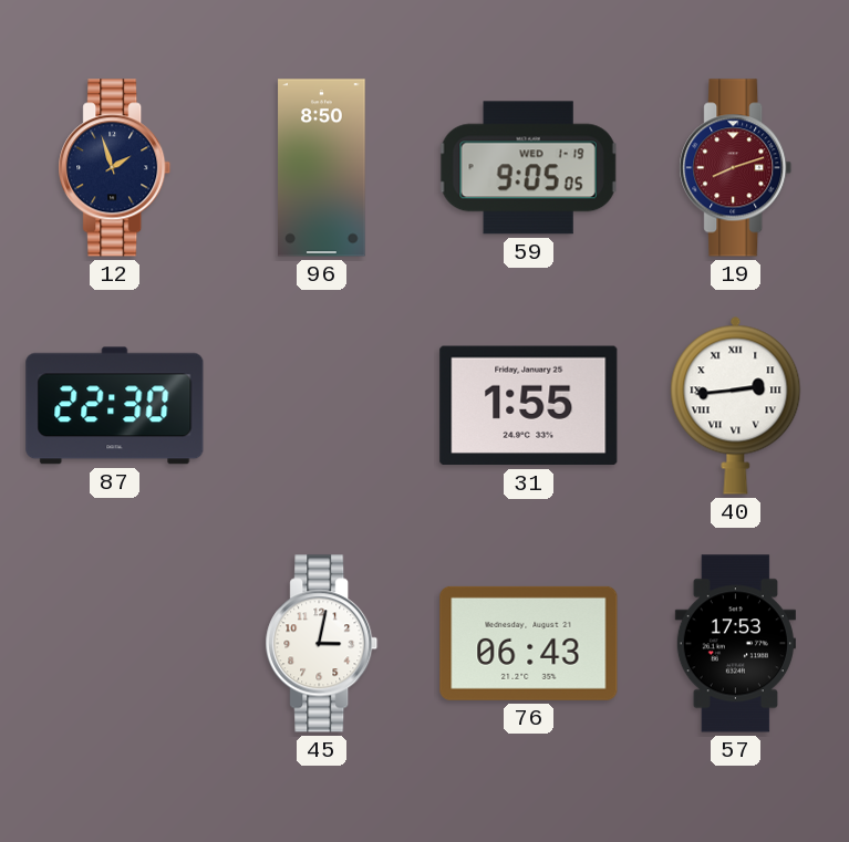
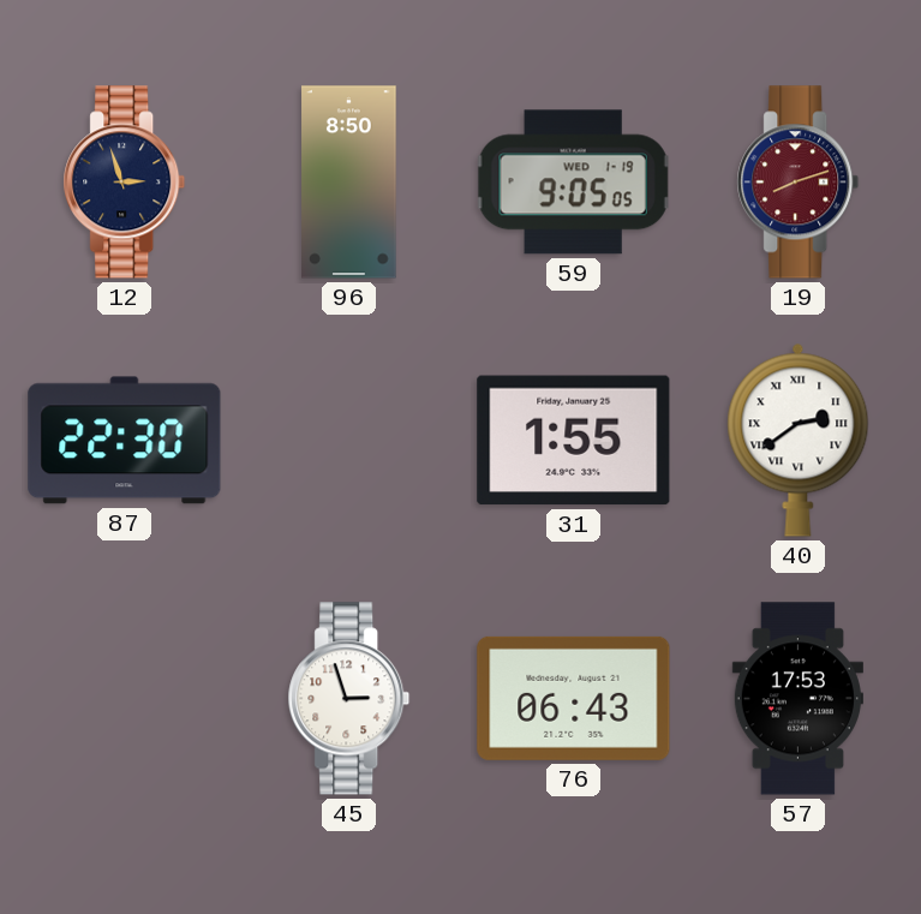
12: 1:57 -> 2:57 (125, 183)
40: 2:44 -> 2:39 (799, 440)
45: 3:02 -> 2:57 (349, 699)
